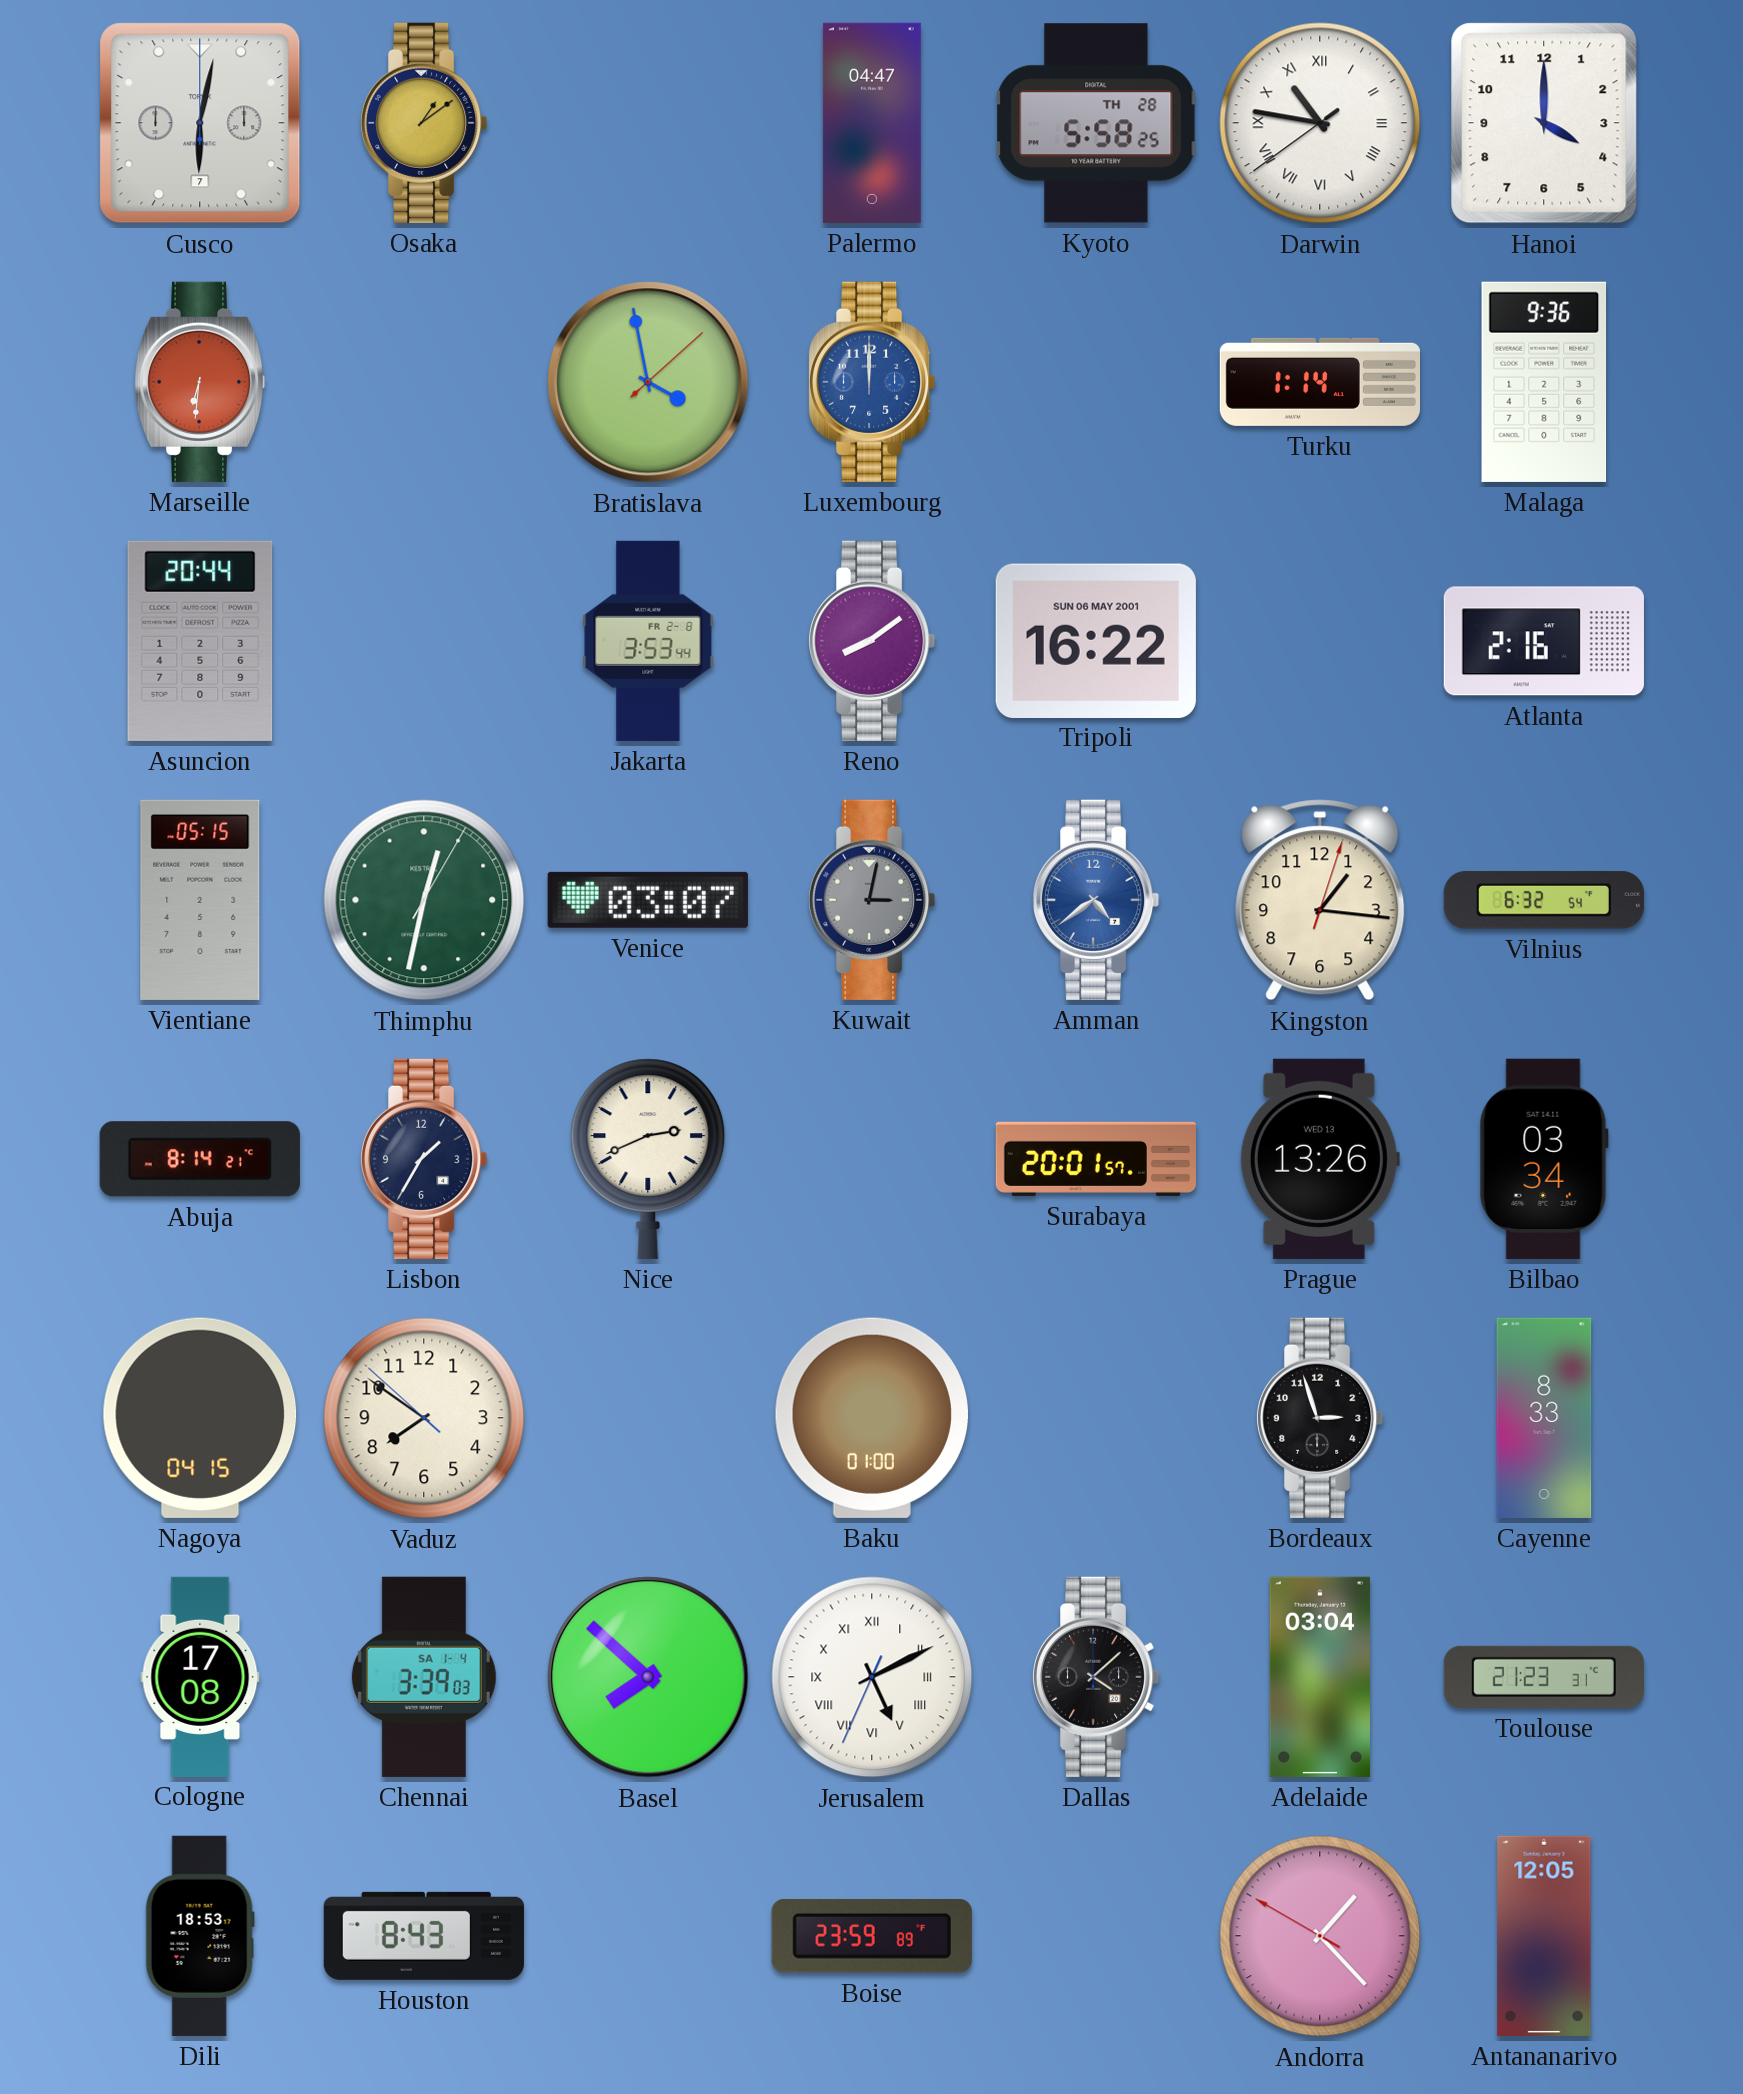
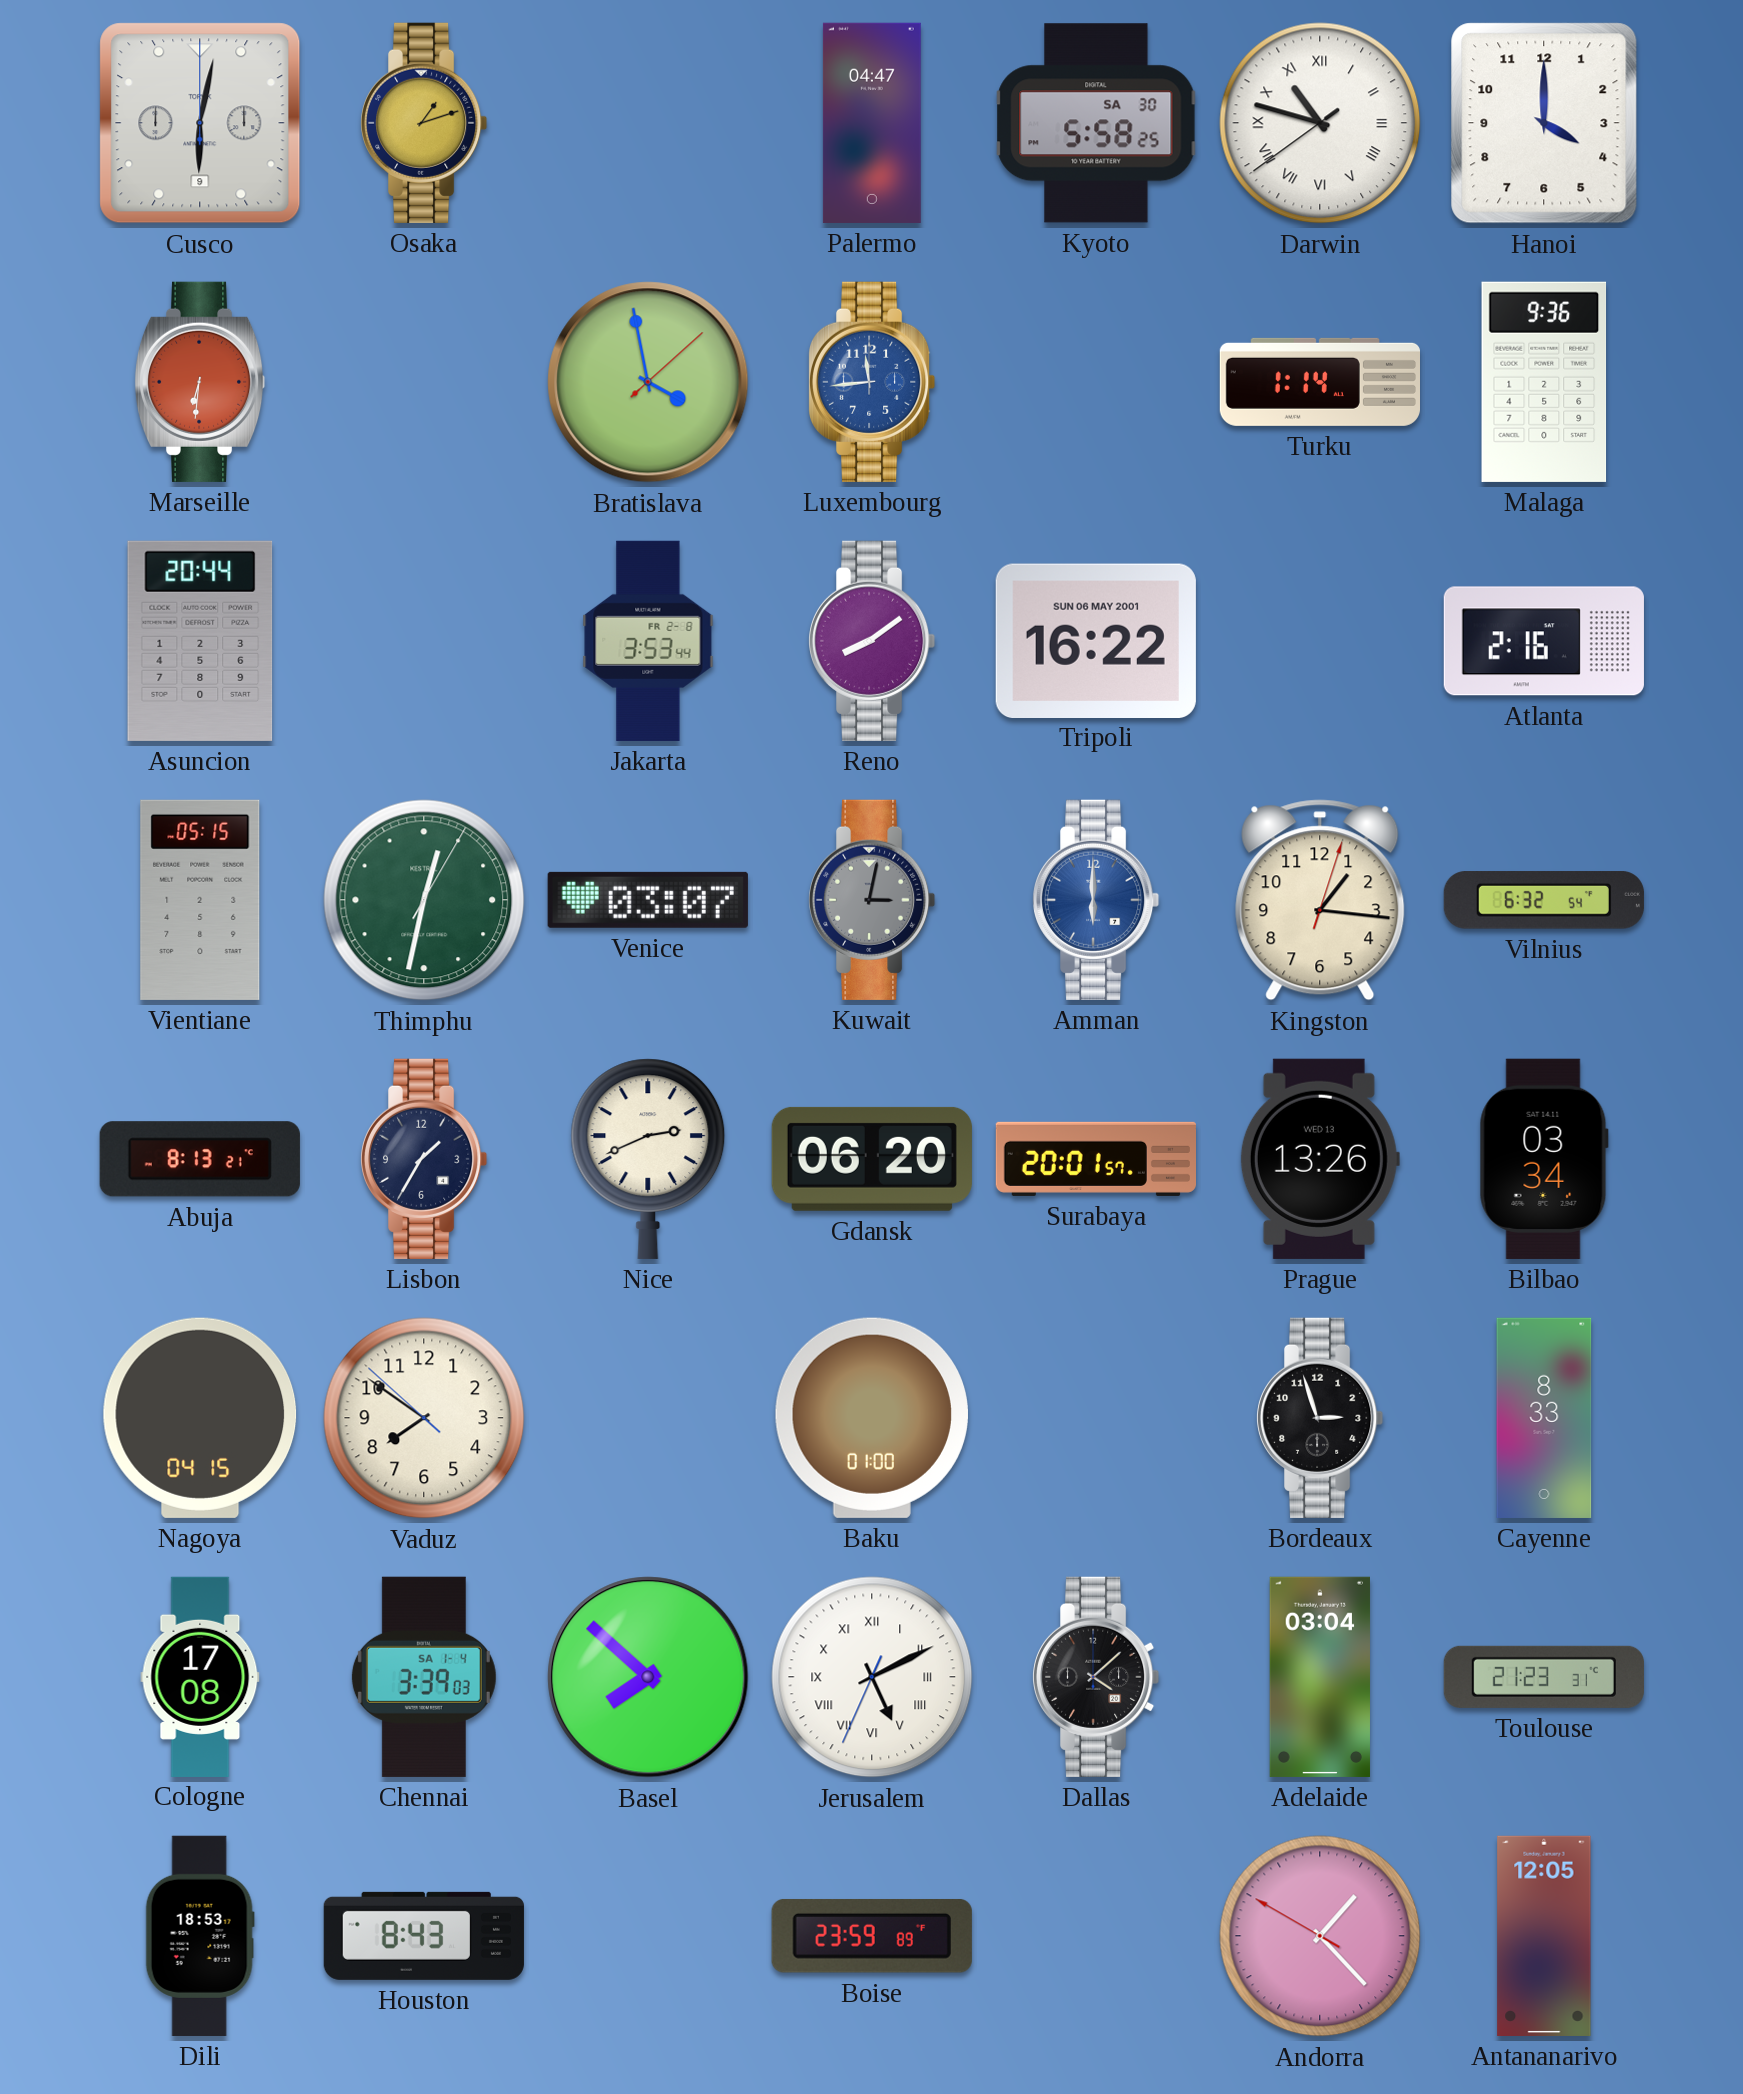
Cusco date: 7 -> 9 (200, 123)
Osaka: 1:09 -> 1:12 (425, 123)
Kyoto date: TH 28 -> SA 30 (1096, 123)
Darwin: 10:46 -> 10:47 (1320, 123)
Luxembourg: 12:00 -> 11:44 (873, 382)
Amman: 4:39 -> 6:00 (1097, 900)
Abuja: 8:14 -> 8:13 (200, 1159)
Gdansk: none -> 06:20 (872, 1159)
